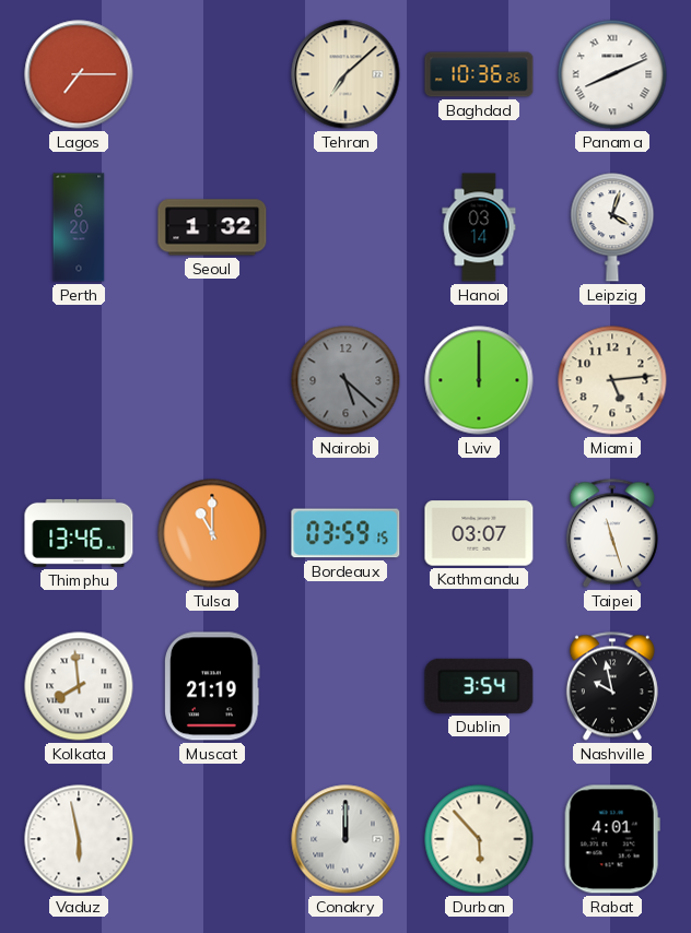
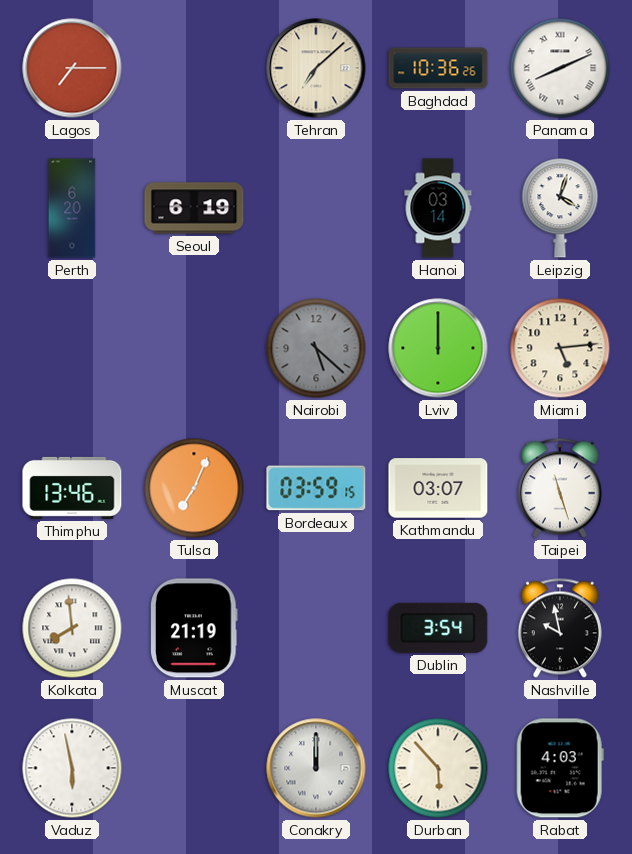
Seoul: 1:32 -> 6:19 (194, 208)
Tulsa: 11:00 -> 7:04 (194, 488)
Rabat: 4:01 -> 4:03 (560, 768)
